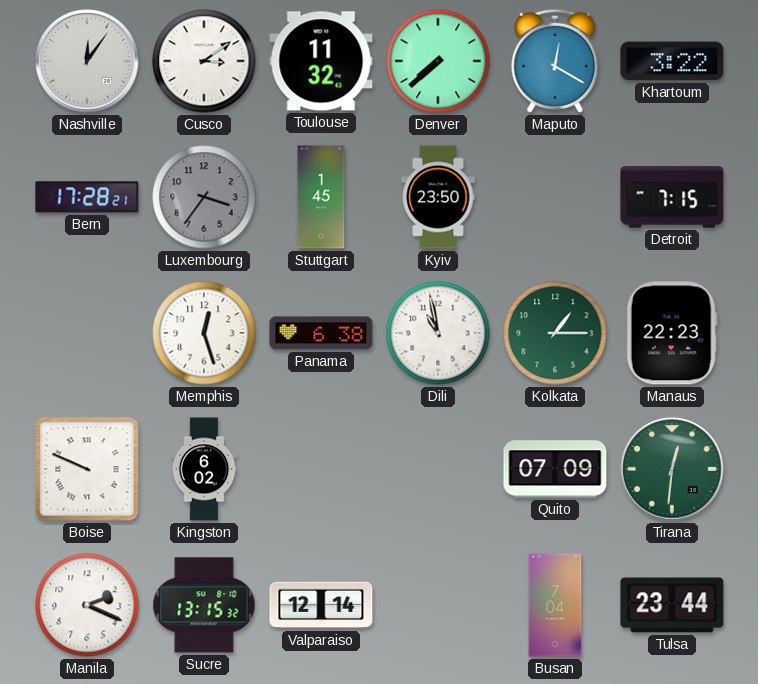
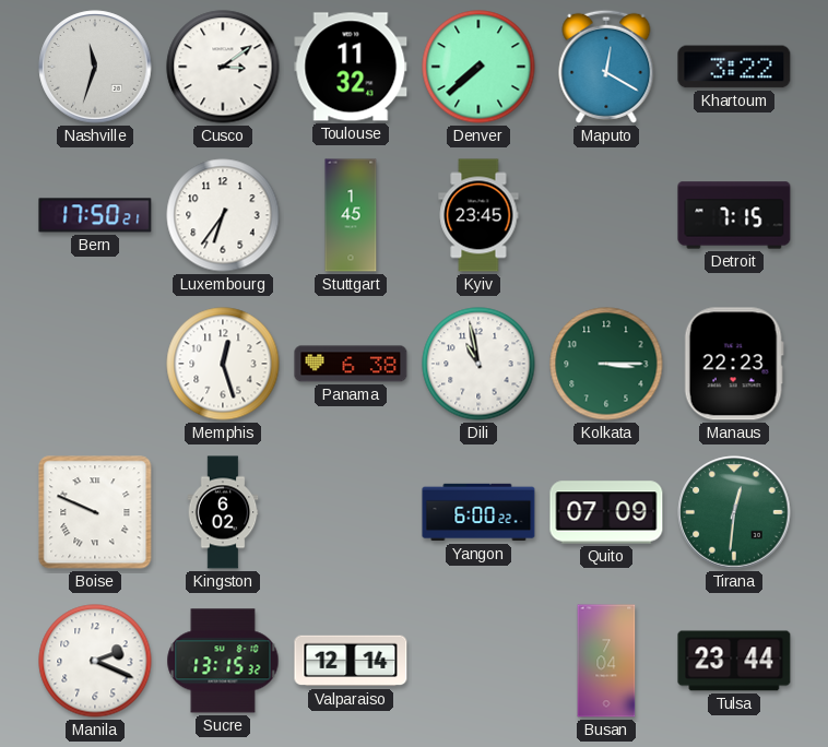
Nashville: 12:06 -> 11:33 (95, 67)
Bern: 17:28 -> 17:50 (95, 215)
Luxembourg: 3:36 -> 6:36 (223, 215)
Luxembourg dial: grey -> white (223, 215)
Kyiv: 23:50 -> 23:45 (478, 215)
Kolkata: 1:15 -> 3:15 (606, 364)
Yangon: none -> 6:00 (478, 512)
